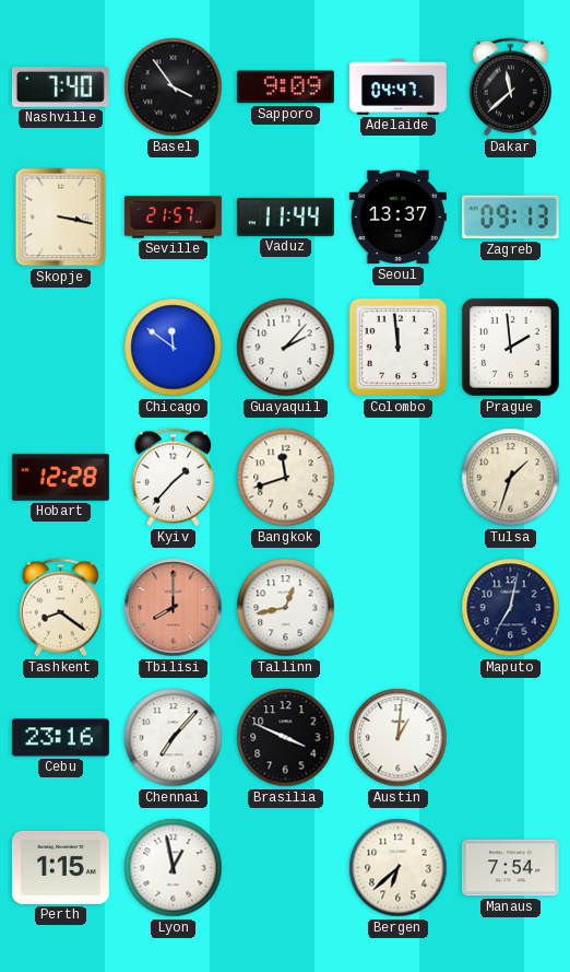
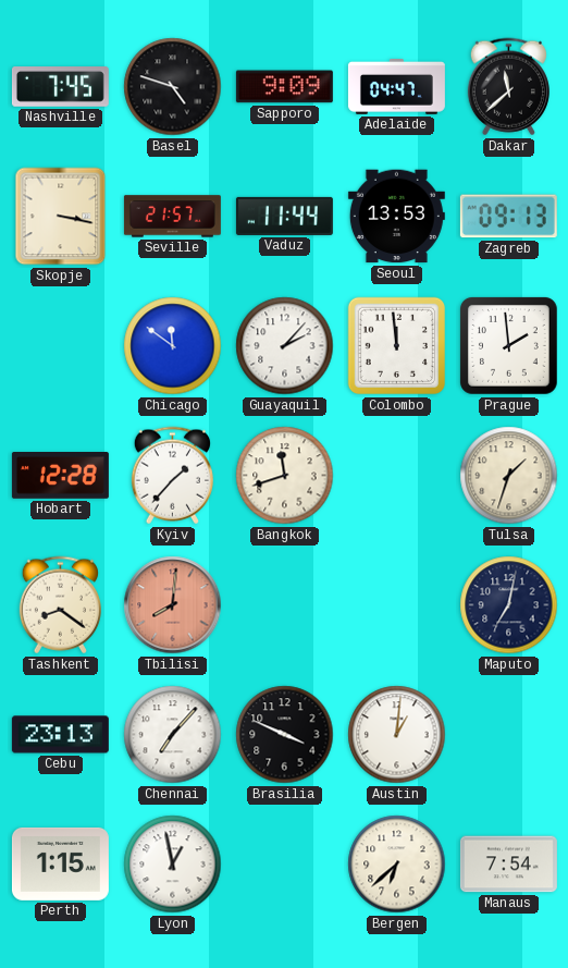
Nashville: 7:40 -> 7:45 (60, 87)
Basel: 3:54 -> 4:48 (173, 87)
Seoul: 13:37 -> 13:53 (396, 217)
Tbilisi: 8:00 -> 8:01 (173, 605)
Tallinn: 12:43 -> none (286, 608)
Cebu: 23:16 -> 23:13 (60, 735)
